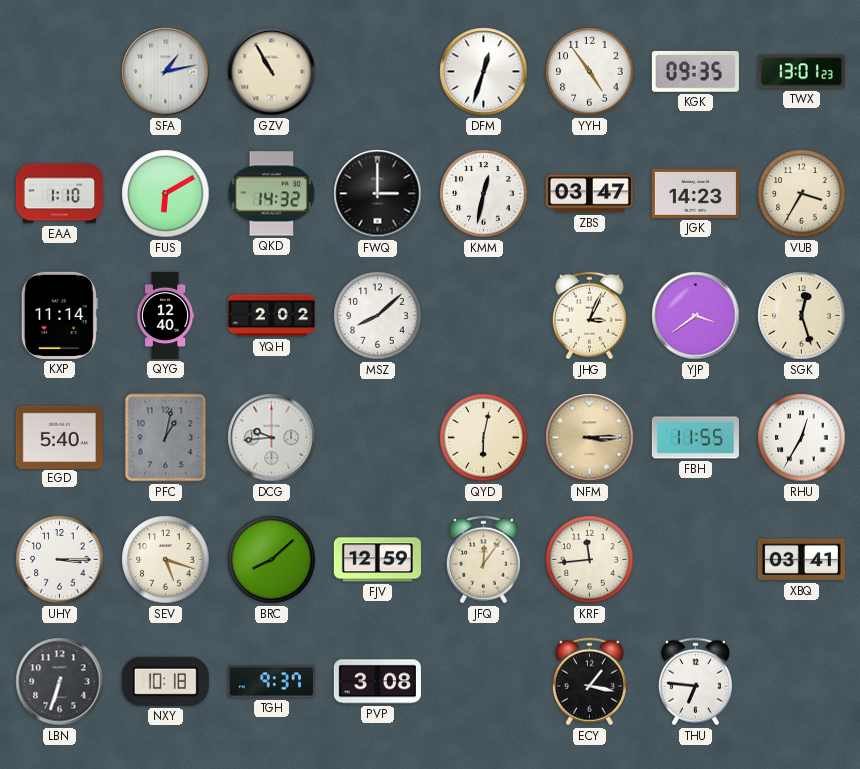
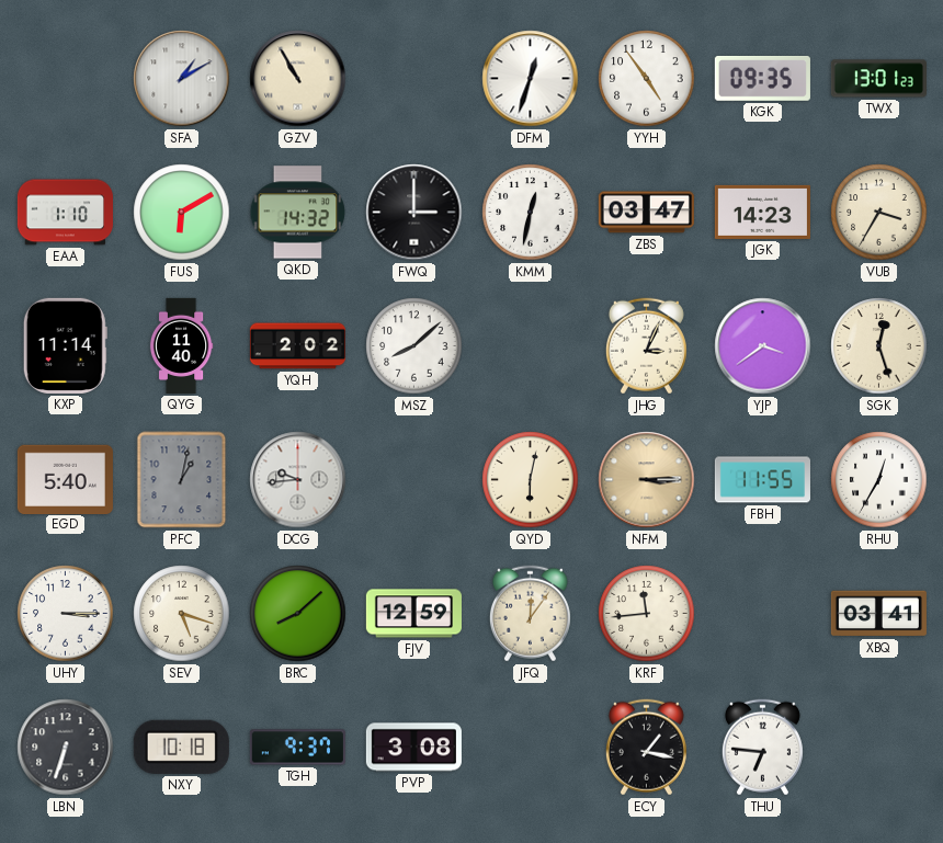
SFA: 1:13 -> 1:10 (182, 79)
QYG: 12:40 -> 11:40 (181, 345)
